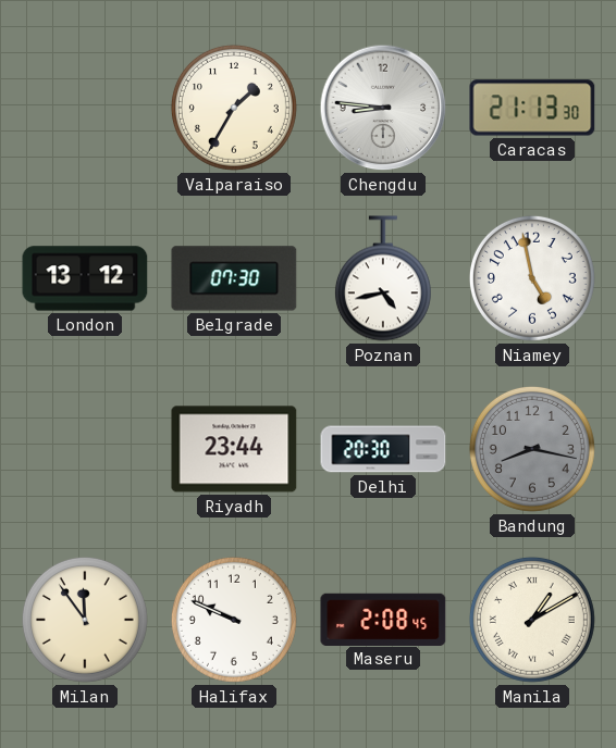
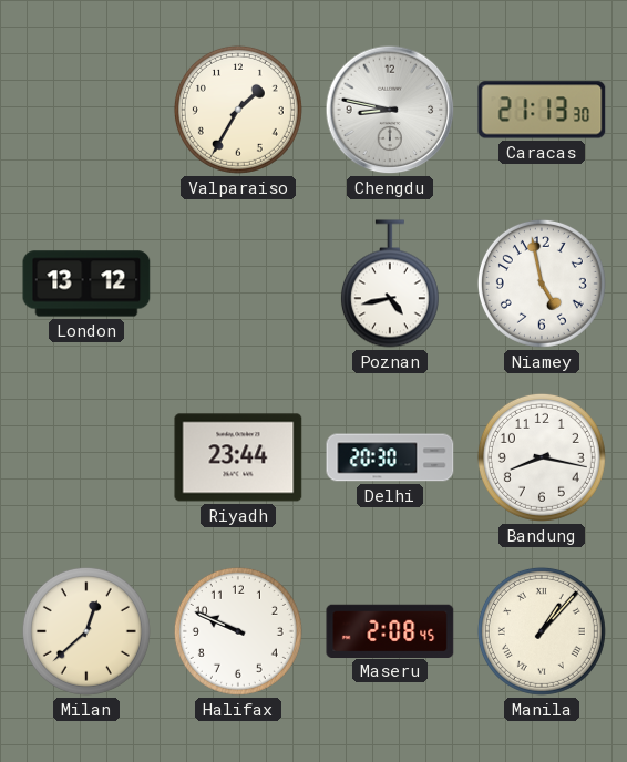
Chengdu: 8:46 -> 8:47 (390, 110)
Belgrade: 07:30 -> none (234, 278)
Bandung dial: grey -> white (542, 457)
Milan: 11:54 -> 12:38 (86, 631)
Manila: 1:10 -> 1:07 (542, 631)
